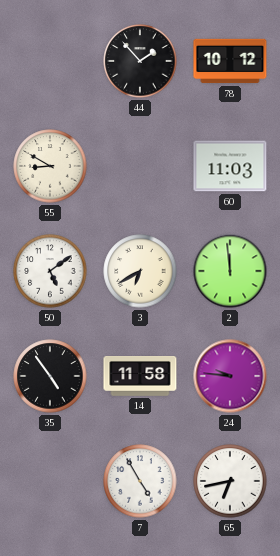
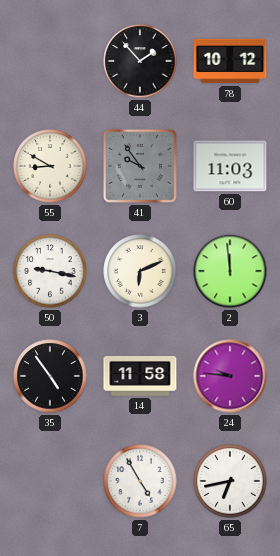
41: none -> 9:54 (140, 166)
50: 5:09 -> 9:17 (50, 271)
3: 6:40 -> 6:11 (140, 271)
